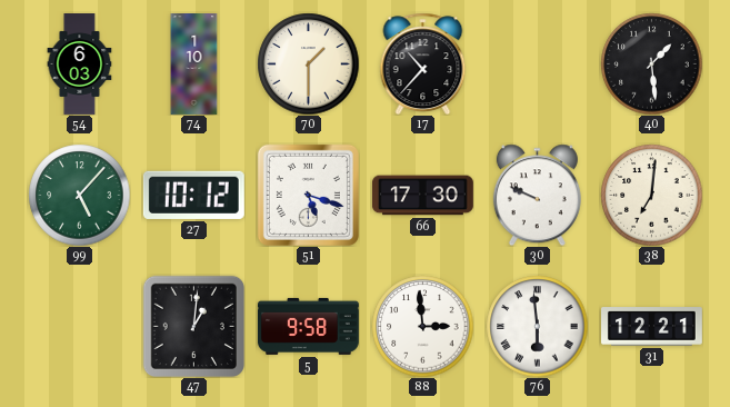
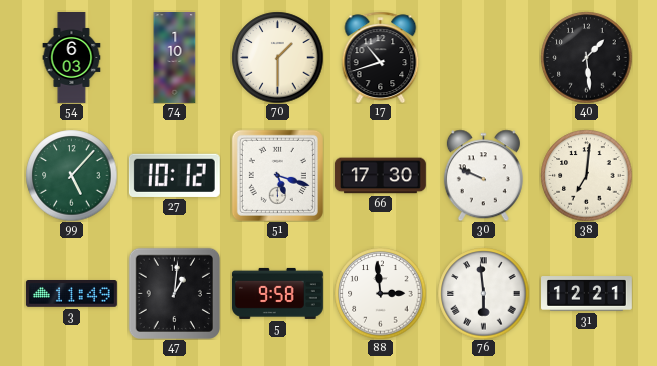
17: 10:37 -> 10:42 (381, 57)
3: none -> 11:49 (71, 294)
